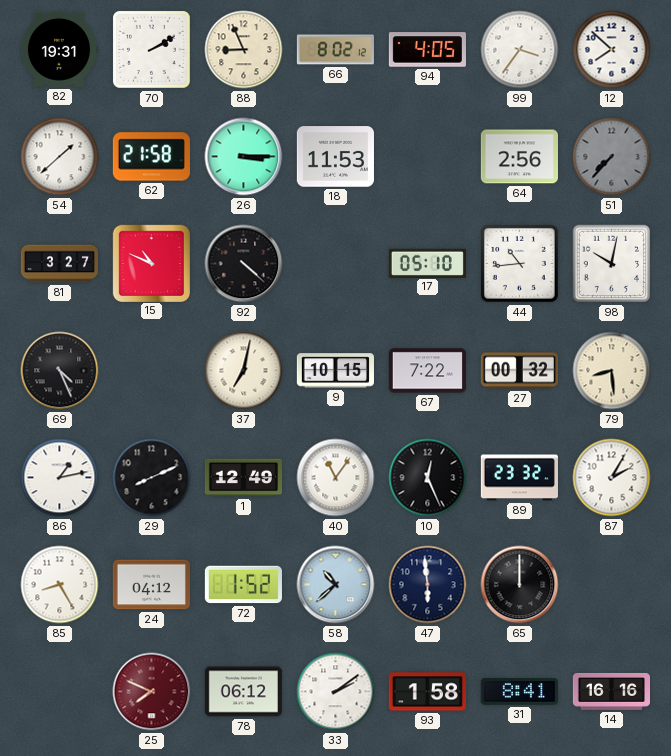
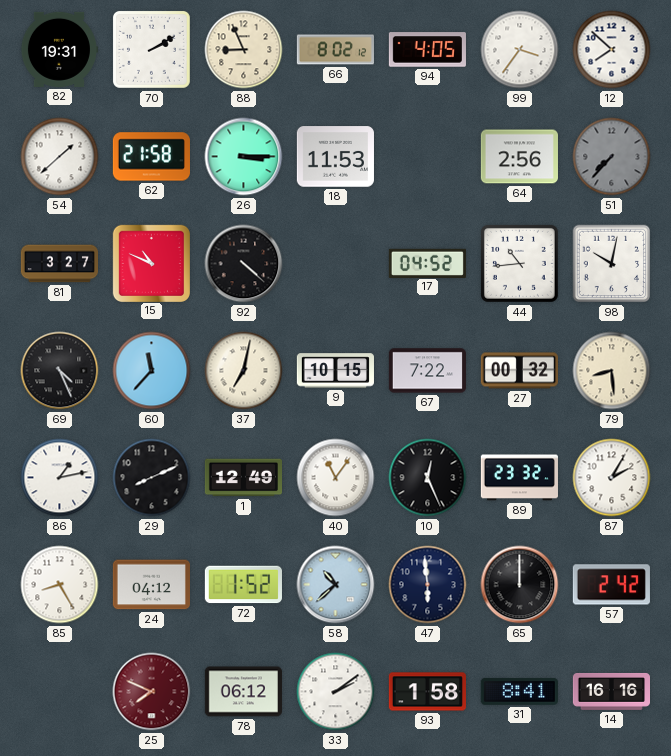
17: 05:10 -> 04:52 (427, 263)
60: none -> 11:37 (152, 371)
57: none -> 2:42 (611, 585)
